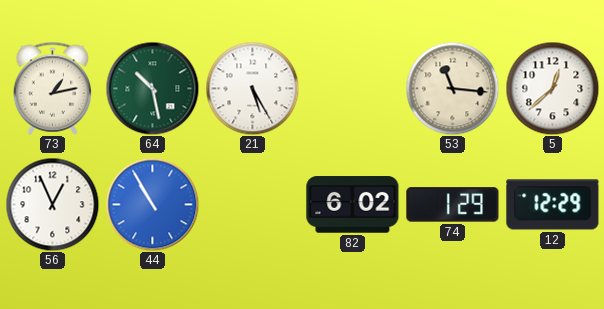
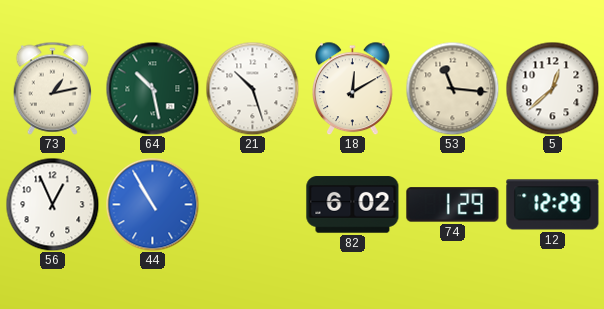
21: 5:25 -> 10:27 (252, 88)
18: none -> 12:10 (353, 88)
